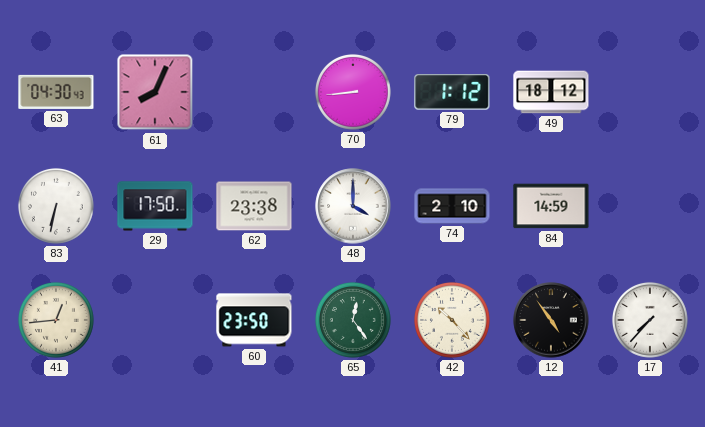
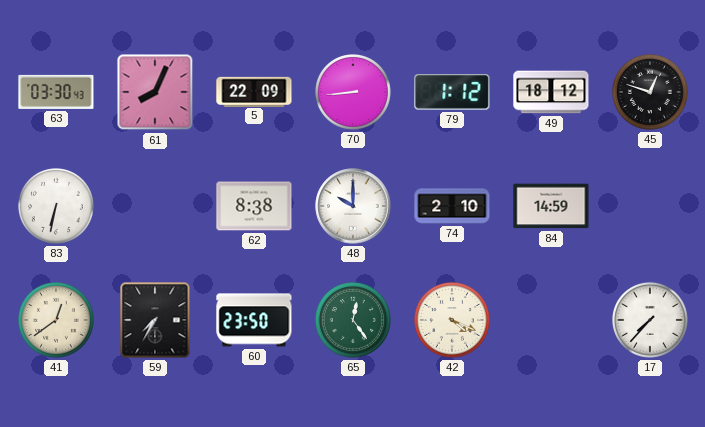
63: 04:30 -> 03:30 (56, 92)
5: none -> 22:09 (254, 91)
45: none -> 12:48 (650, 92)
29: 17:50 -> none (155, 206)
62: 23:38 -> 8:38 (254, 206)
48: 4:00 -> 10:00 (353, 206)
41: 12:44 -> 12:39 (56, 320)
59: none -> 7:35 (155, 320)
42: 10:23 -> 4:19 (452, 320)
12: 4:54 -> none (551, 320)
